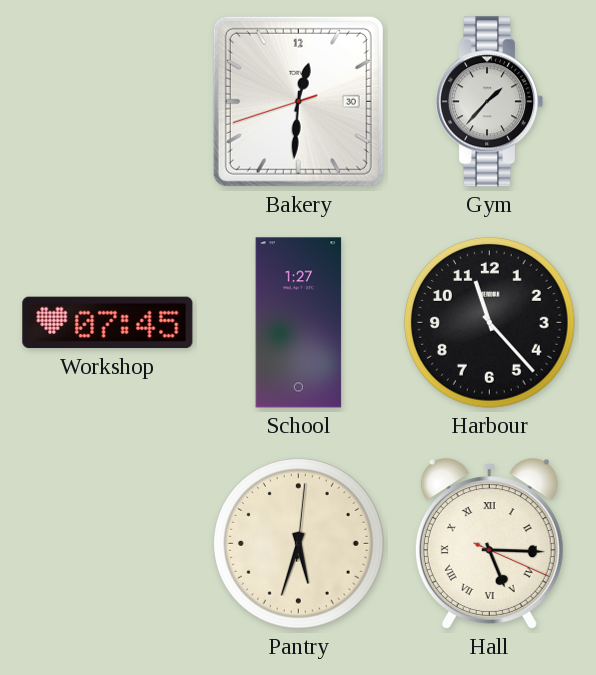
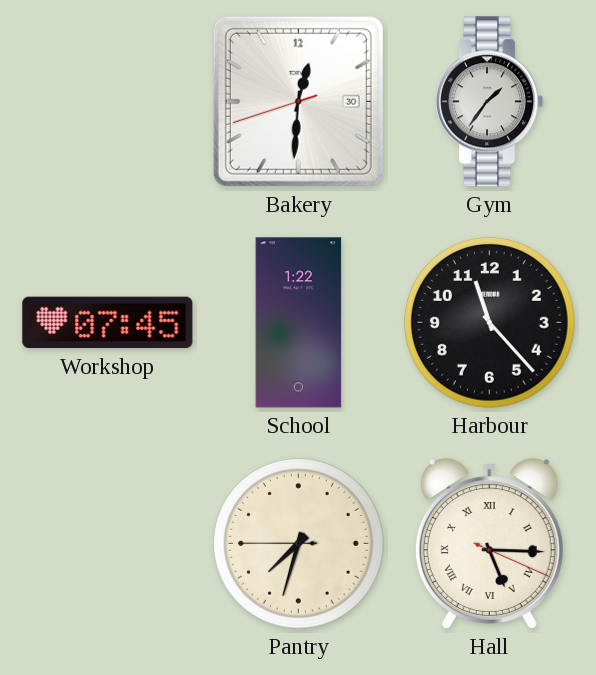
Gym: 1:37 -> 1:36 (489, 102)
School: 1:27 -> 1:22 (299, 323)
Pantry: 5:33 -> 7:32 (298, 543)
